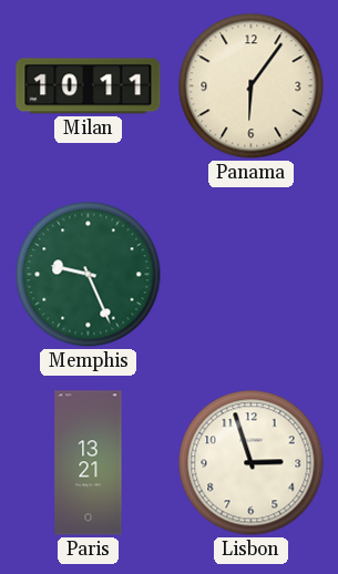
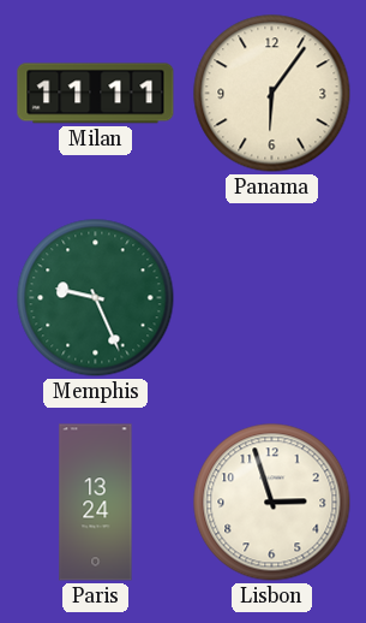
Milan: 10:11 -> 11:11 (96, 94)
Paris: 13:21 -> 13:24 (96, 503)
